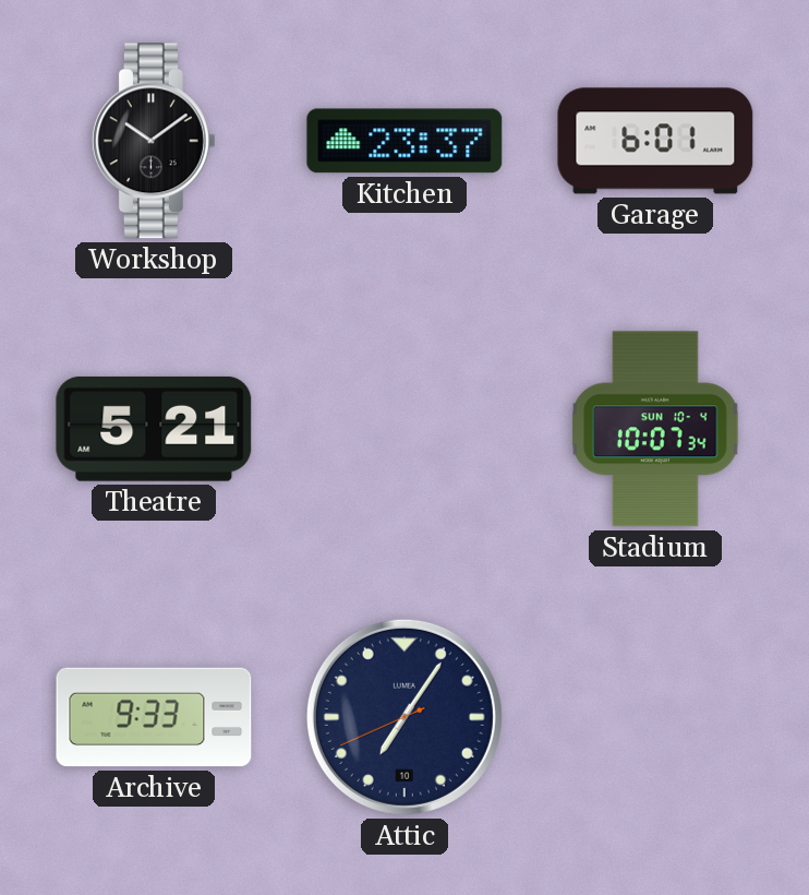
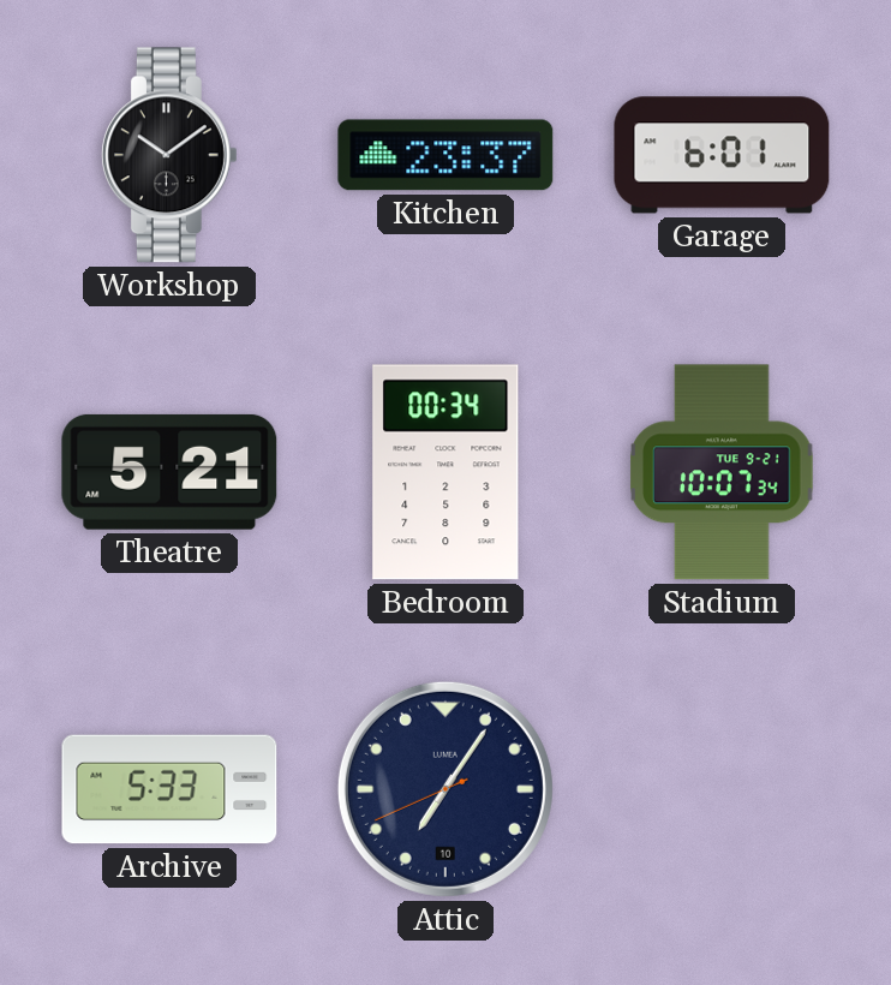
Bedroom: none -> 00:34 (445, 472)
Stadium date: SUN 10-4 -> TUE 9-21 (722, 472)
Archive: 9:33 -> 5:33 (169, 789)
